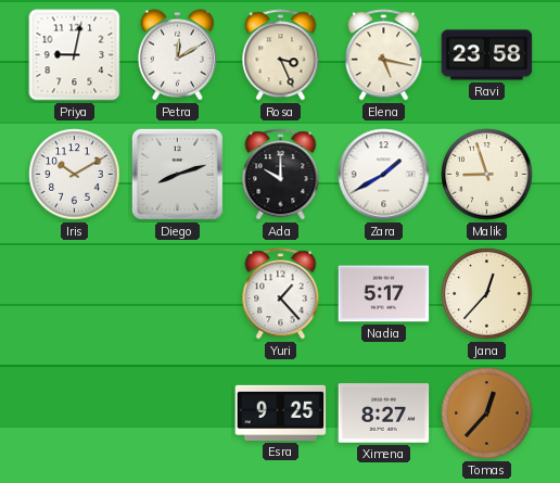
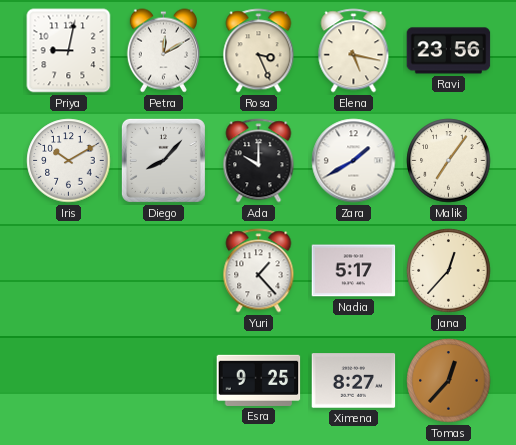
Ravi: 23:58 -> 23:56 (449, 51)
Diego: 8:12 -> 8:07 (163, 160)
Malik: 8:57 -> 7:06 (449, 161)
